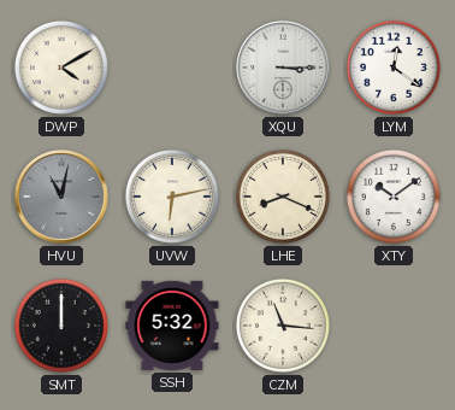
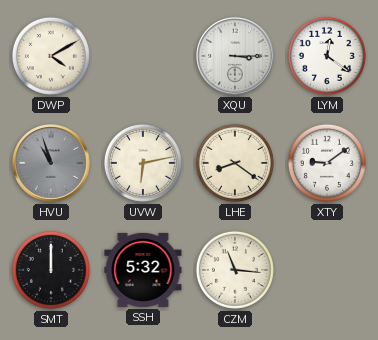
HVU: 11:02 -> 10:57 (51, 163)
LHE: 8:19 -> 8:21 (235, 163)
XTY: 10:09 -> 9:09 (327, 163)
